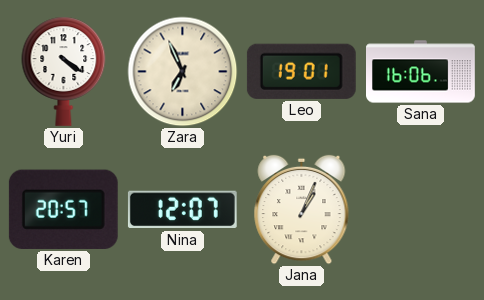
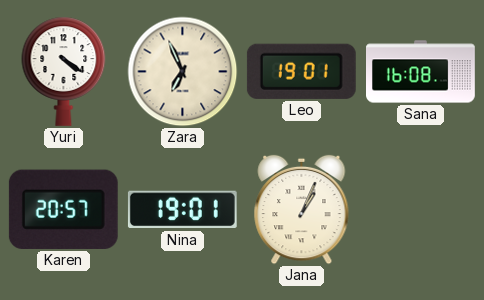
Sana: 16:06 -> 16:08 (421, 72)
Nina: 12:07 -> 19:01 (182, 210)
